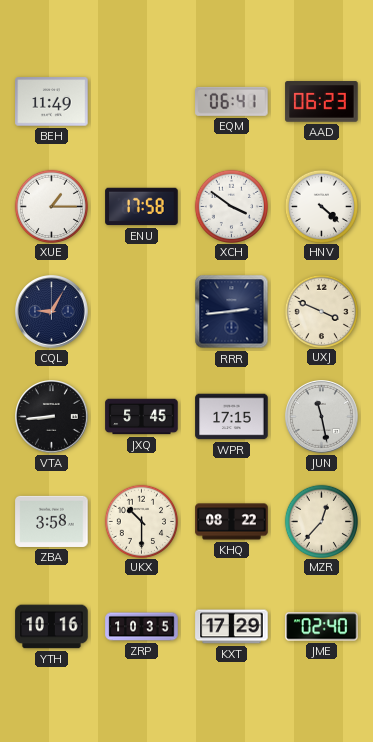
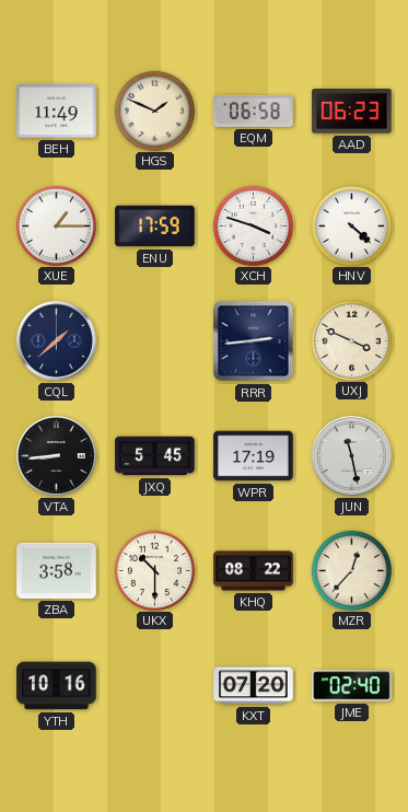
HGS: none -> 1:49 (154, 111)
EQM: 06:41 -> 06:58 (254, 111)
ENU: 17:58 -> 17:59 (155, 227)
XCH: 3:51 -> 3:48 (253, 225)
CQL: 9:05 -> 1:38 (57, 341)
WPR: 17:15 -> 17:19 (254, 456)
ZRP: 10:35 -> none (142, 627)
KXT: 17:29 -> 07:20 (254, 686)
